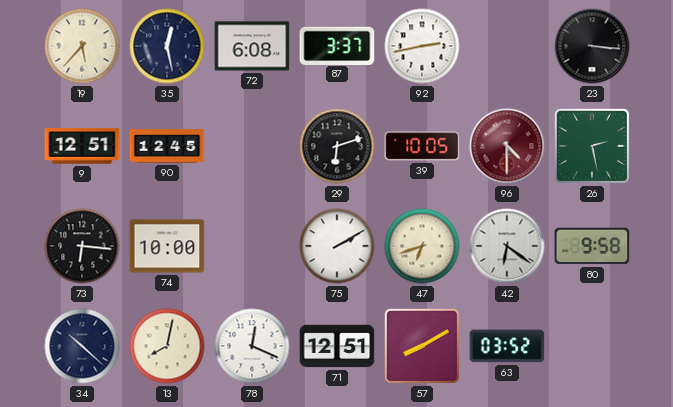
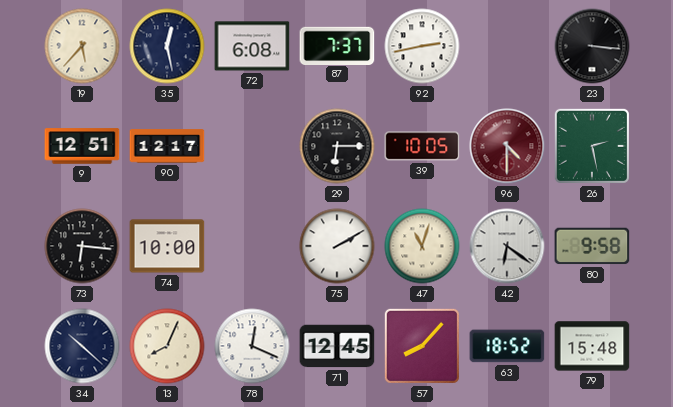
87: 3:37 -> 7:37 (337, 45)
90: 12:45 -> 12:17 (167, 146)
29: 6:12 -> 6:15 (337, 146)
47: 6:42 -> 11:03 (422, 246)
13: 8:02 -> 8:04 (167, 346)
71: 12:51 -> 12:45 (337, 346)
57: 8:10 -> 8:07 (422, 346)
63: 03:52 -> 18:52 (507, 346)
79: none -> 15:48 (592, 346)
